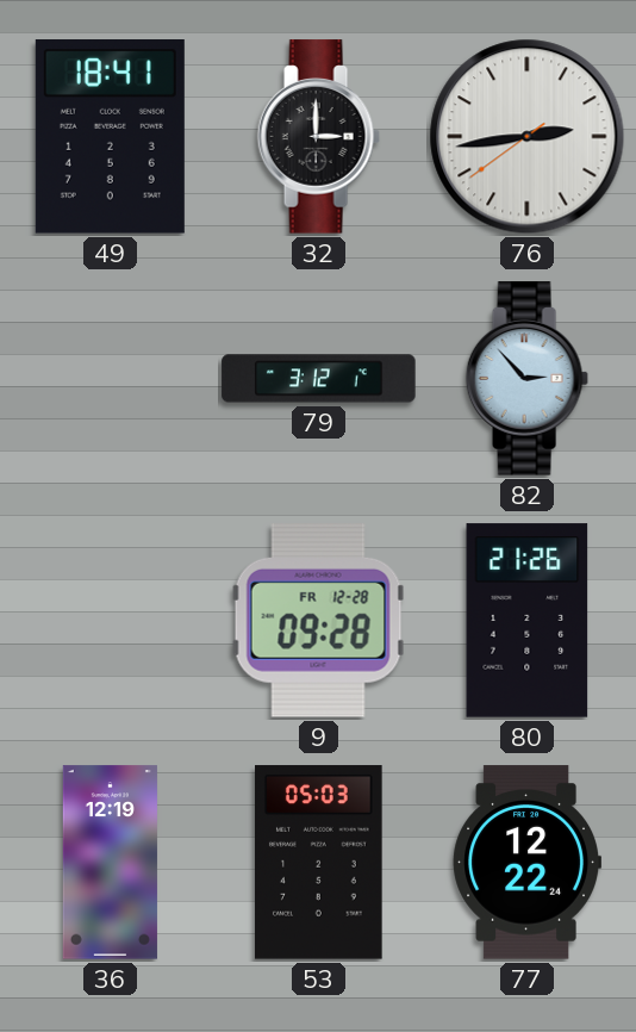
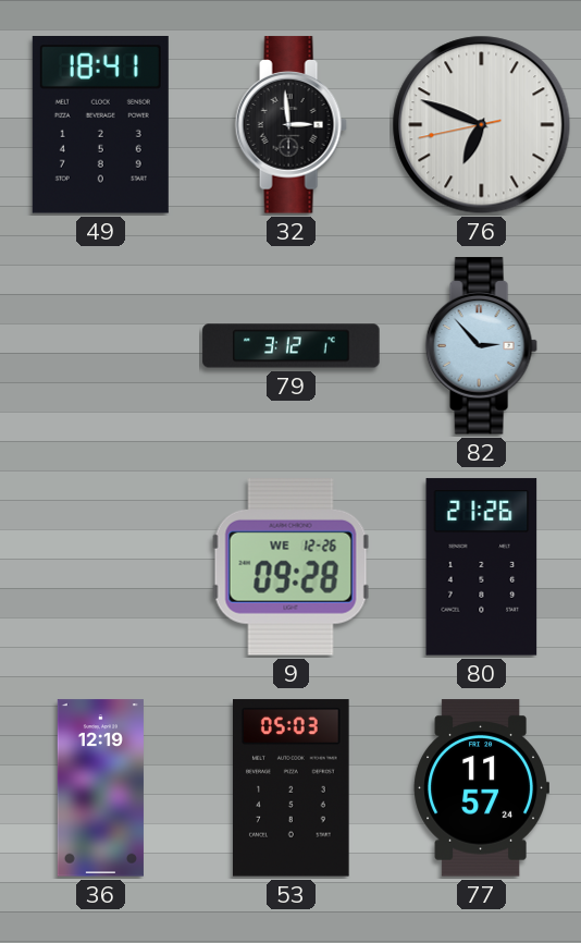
32: 3:00 -> 2:59 (290, 125)
76: 2:43 -> 6:48 (482, 125)
9 date: FR 12-28 -> WE 12-26 (292, 567)
77: 12:22 -> 11:57 (481, 788)
